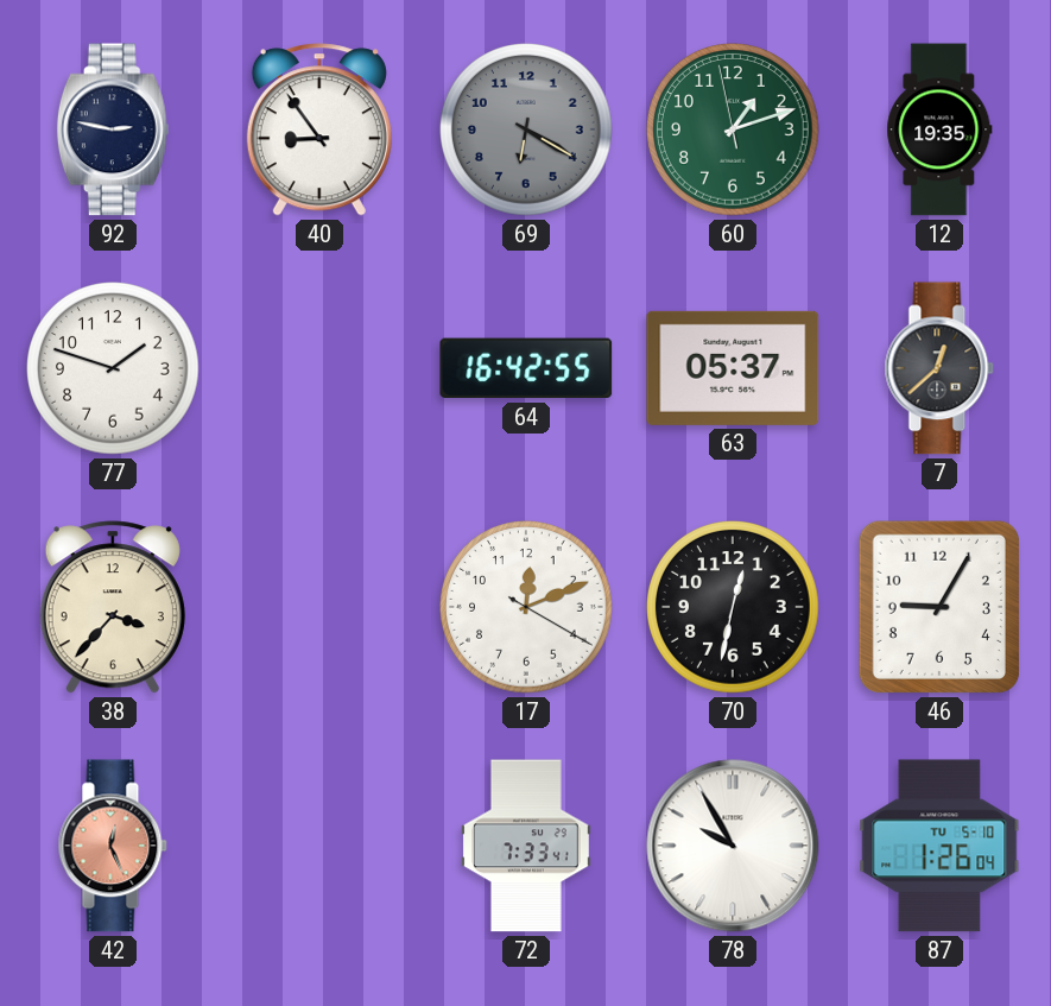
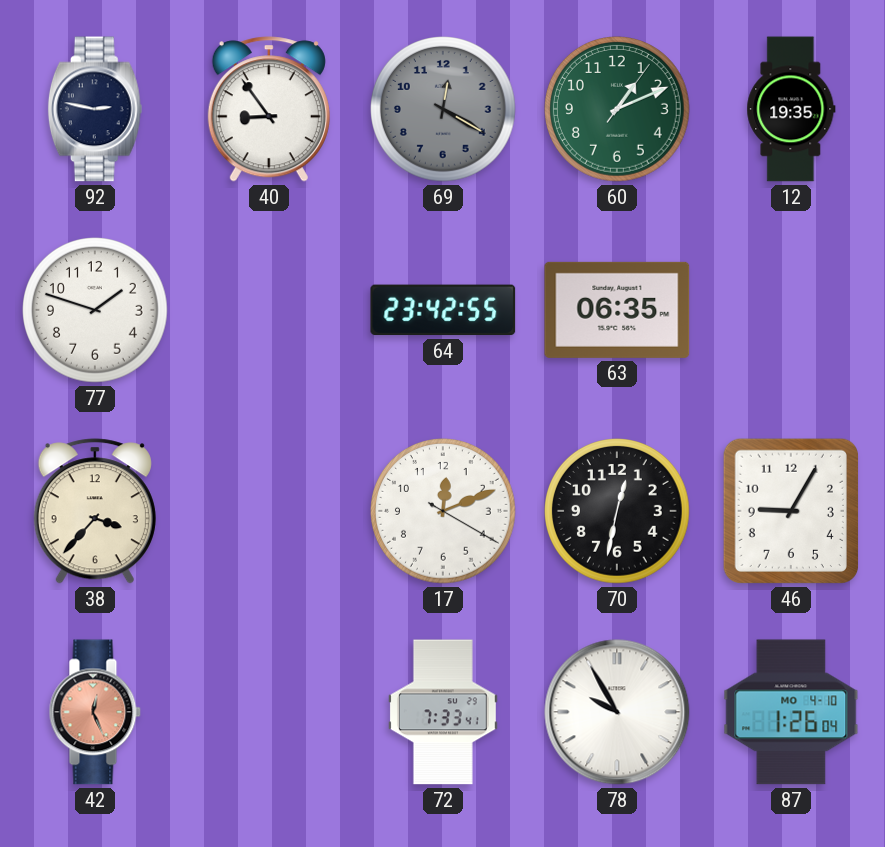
69: 6:20 -> 12:20 (444, 110)
60: 1:11:58 -> 1:11:06 (618, 110)
64: 16:42 -> 23:42 (443, 310)
63: 05:37 -> 06:35 (617, 310)
7: 12:38 -> none (939, 368)
87 date: TU 5-10 -> MO 4-10 (791, 712)
